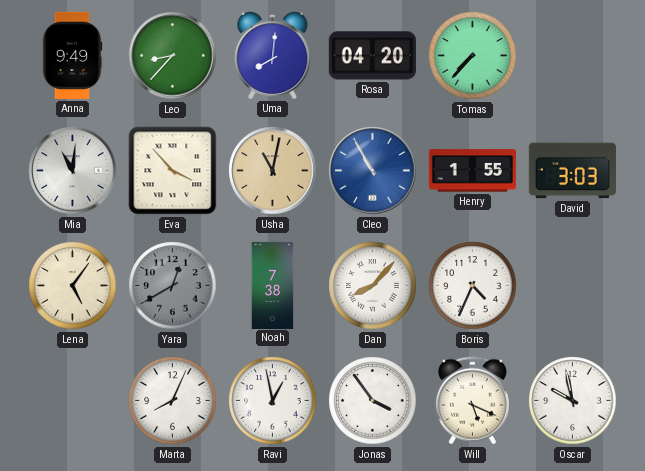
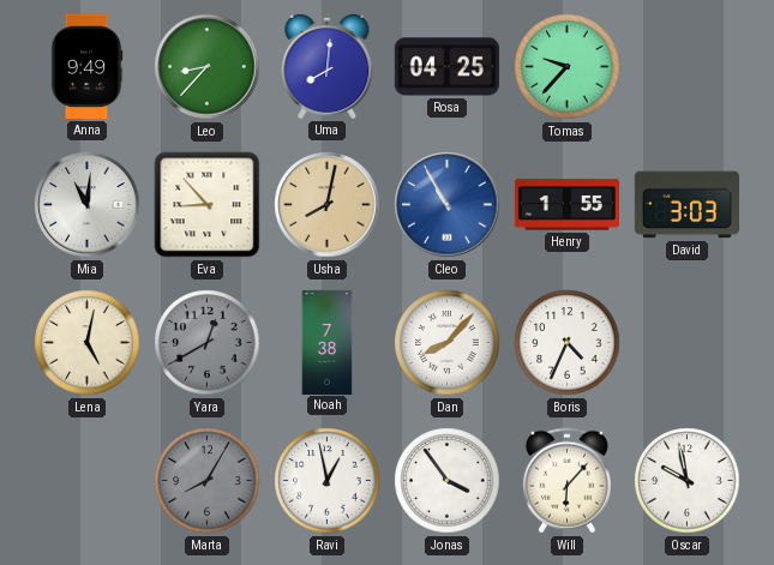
Rosa: 04:20 -> 04:25 (446, 67)
Tomas: 7:37 -> 9:37 (568, 67)
Eva: 3:53 -> 8:53 (208, 205)
Usha: 11:02 -> 8:02 (328, 205)
Lena: 5:06 -> 5:02 (88, 343)
Marta: 8:04 -> 8:05 (208, 481)
Marta dial: white -> grey (208, 481)
Will: 5:19 -> 6:07 (566, 481)
